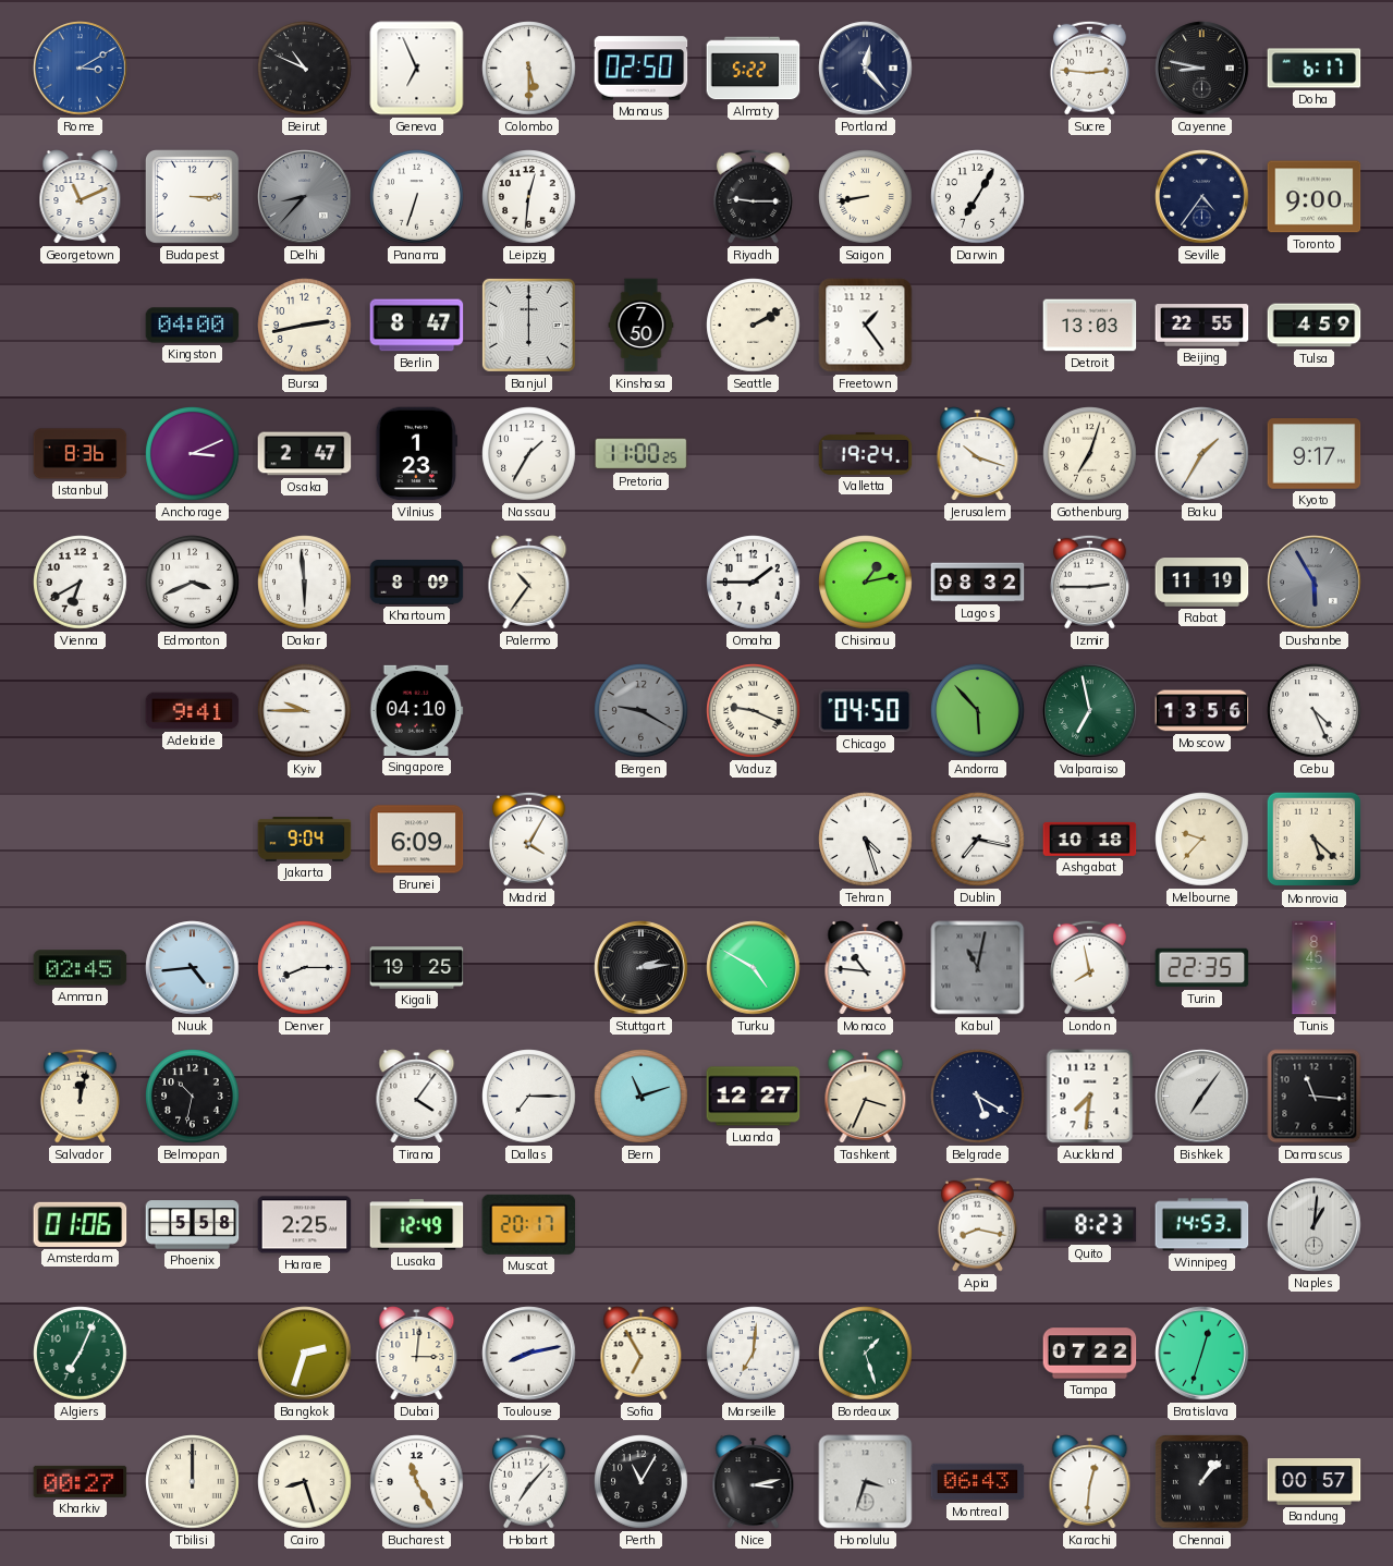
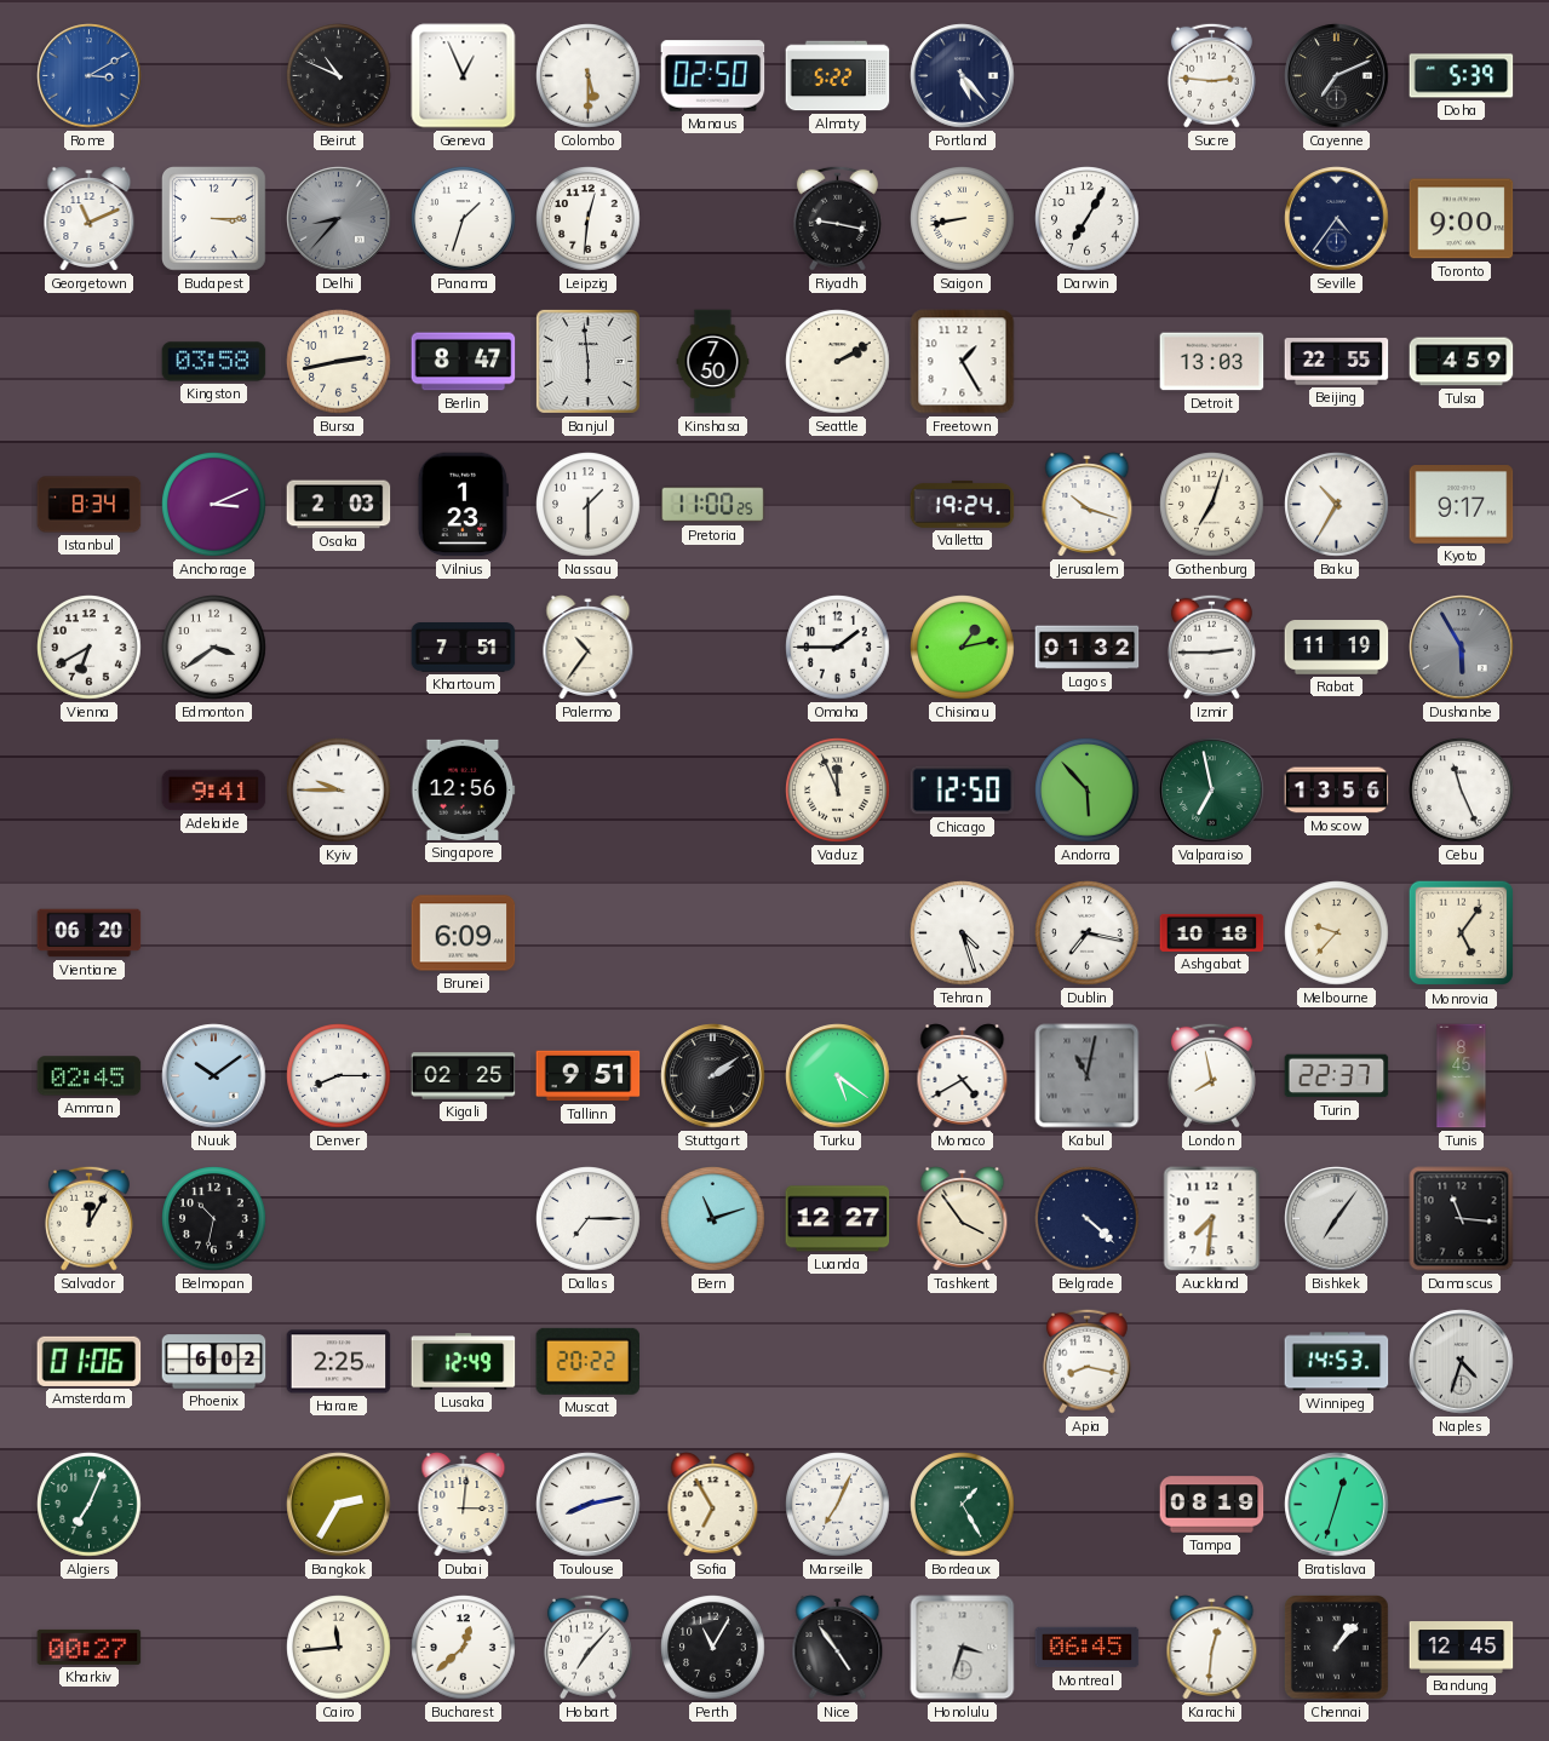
Geneva: 6:56 -> 12:56 (464, 76)
Portland: 12:23 -> 5:23 (963, 76)
Cayenne: 8:47 -> 7:11 (1337, 76)
Doha: 6:17 -> 5:39 (1462, 76)
Panama: 6:33 -> 1:33 (464, 219)
Riyadh: 9:15 -> 9:17 (837, 218)
Kingston: 04:00 -> 03:58 (214, 362)
Banjul: 6:00 -> 5:59 (587, 361)
Freetown: 1:24 -> 1:25 (963, 362)
Istanbul: 8:36 -> 8:34 (90, 505)
Osaka: 2:47 -> 2:03 (339, 505)
Nassau: 1:35 -> 1:30 (589, 505)
Baku: 1:35 -> 10:35 (1337, 505)
Edmonton: 3:41 -> 3:39 (214, 648)
Dakar: 5:59 -> none (305, 583)
Khartoum: 8:09 -> 7:51 (464, 648)
Lagos: 08:32 -> 01:32 (1088, 648)
Singapore: 04:10 -> 12:56 (464, 789)
Bergen: 9:20 -> none (641, 711)
Vaduz: 9:19 -> 11:56 (838, 791)
Chicago: 04:50 -> 12:50 (963, 791)
Cebu: 4:26 -> 11:26 (1462, 791)
Vientiane: none -> 06:20 (90, 933)
Jakarta: 9:04 -> none (305, 840)
Madrid: 4:05 -> none (528, 839)
Monrovia: 5:22 -> 5:06 (1462, 933)
Nuuk: 4:44 -> 10:09 (214, 1076)
Kigali: 19:25 -> 02:25 (464, 1076)
Tallinn: none -> 9:51 (589, 1076)
Stuttgart: 2:14 -> 2:09 (713, 1076)
Turku: 4:50 -> 5:21 (838, 1076)
Monaco: 10:46 -> 4:40 (963, 1076)
Turin: 22:35 -> 22:37 (1337, 1076)
Salvador: 12:02 -> 12:05 (88, 1218)
Tirana: 4:06 -> none (417, 1097)
Tashkent: 3:34 -> 3:54 (963, 1219)
Belgrade: 5:20 -> 4:22 (1088, 1219)
Phoenix: 5:58 -> 6:02 (214, 1362)
Muscat: 20:17 -> 20:22 (589, 1361)
Quito: 8:23 -> none (1090, 1225)
Naples: 1:01 -> 4:33 (1462, 1362)
Bangkok: 2:33 -> 2:35 (339, 1505)
Marseille: 7:01 -> 7:04 (838, 1505)
Bordeaux: 1:27 -> 1:25 (963, 1505)
Tampa: 07:22 -> 08:19 (1212, 1505)
Tbilisi: 12:00 -> none (193, 1482)
Cairo: 8:27 -> 11:44 (339, 1648)
Bucharest: 11:25 -> 12:38 (464, 1648)
Nice: 3:13 -> 4:54 (838, 1648)
Montreal: 06:43 -> 06:45 (1088, 1648)
Bandung: 00:57 -> 12:45 (1462, 1648)
